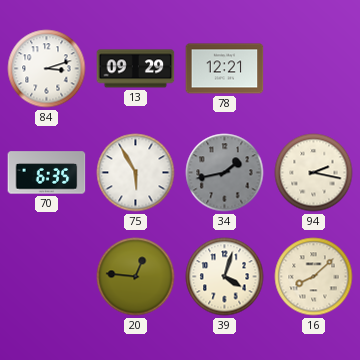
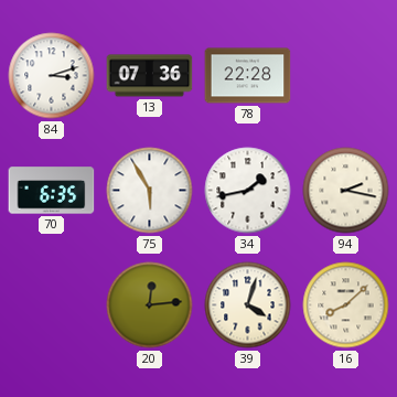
13: 09:29 -> 07:36 (150, 76)
78: 12:21 -> 22:28 (248, 76)
34 dial: grey -> white (248, 191)
20: 12:46 -> 12:14 (150, 305)
